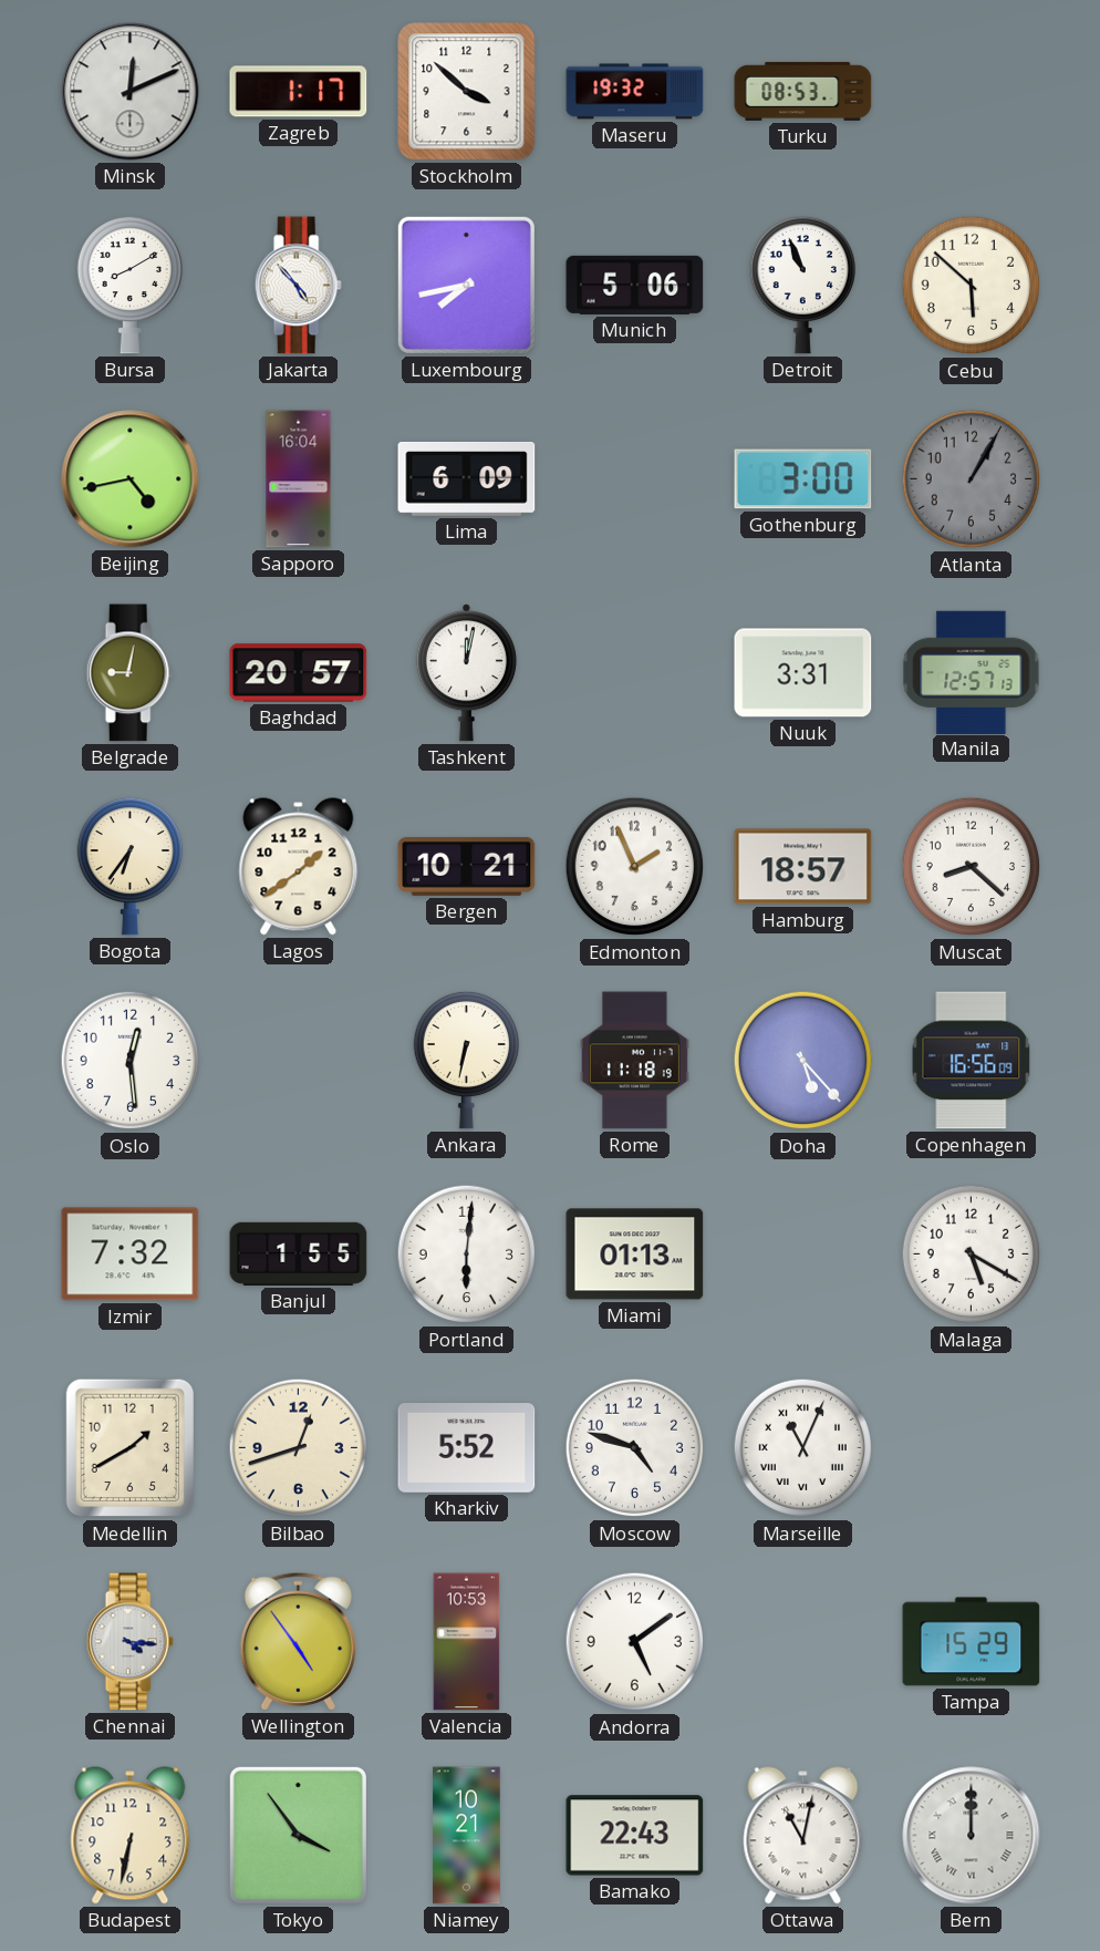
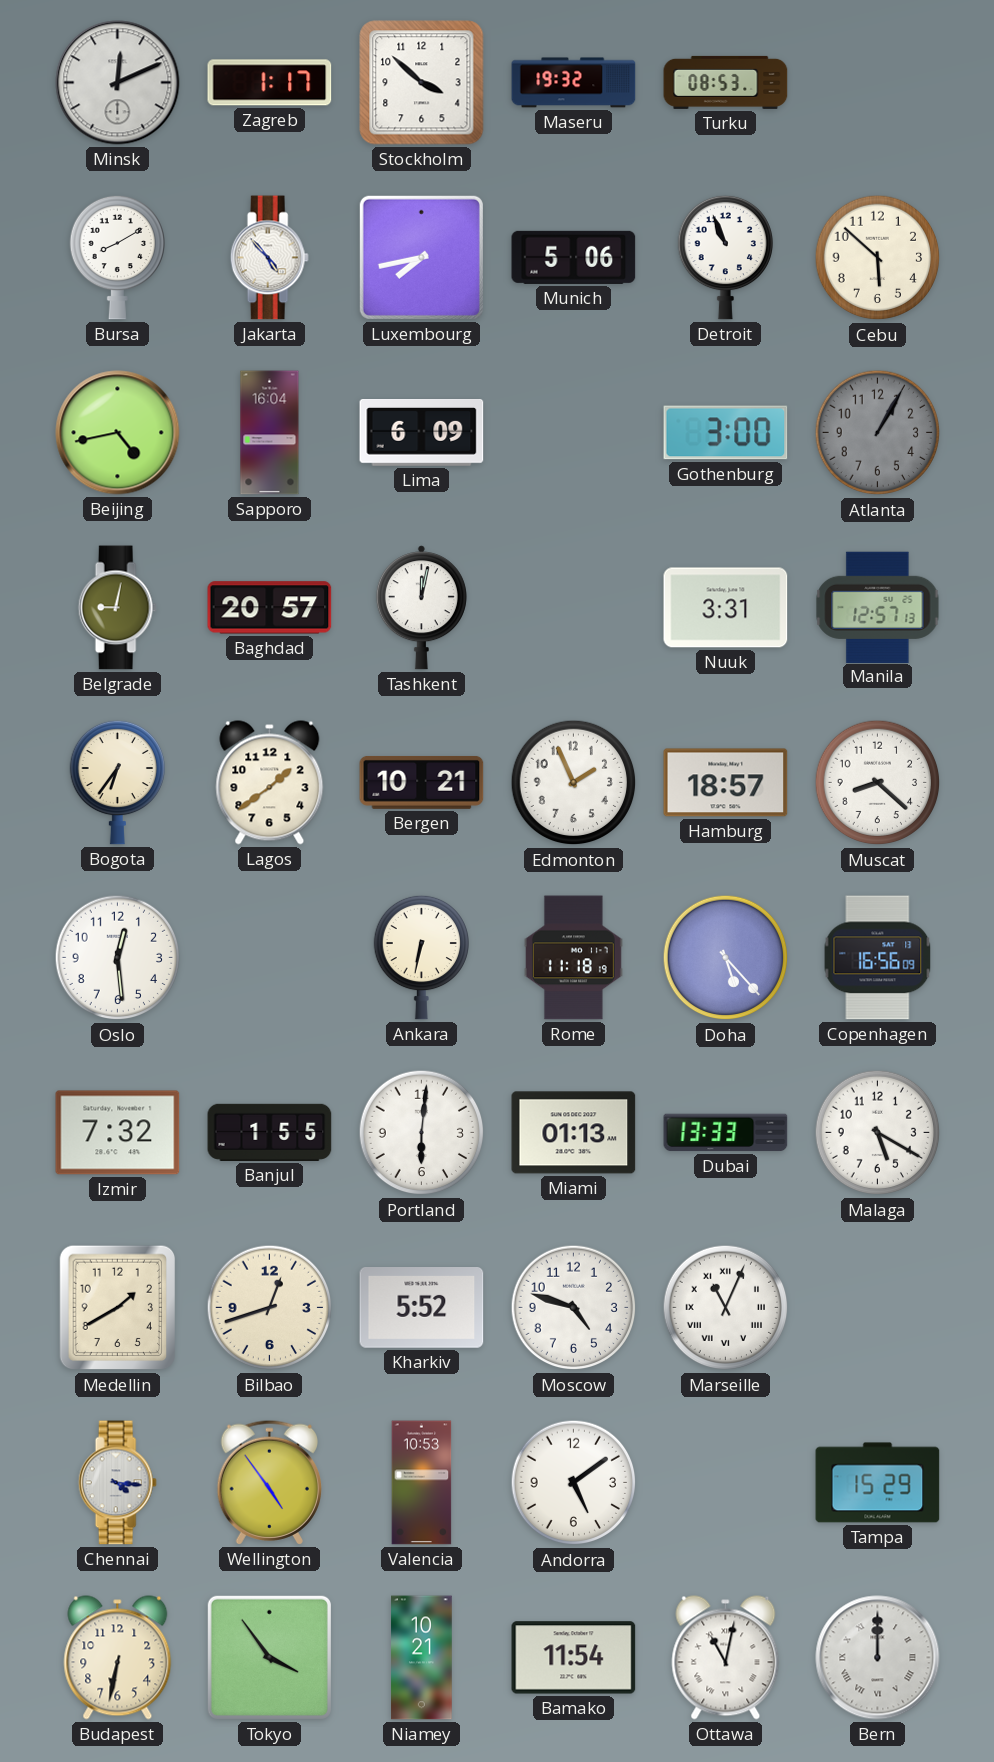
Dubai: none -> 13:33 (726, 1133)
Bamako: 22:43 -> 11:54 (574, 1658)
